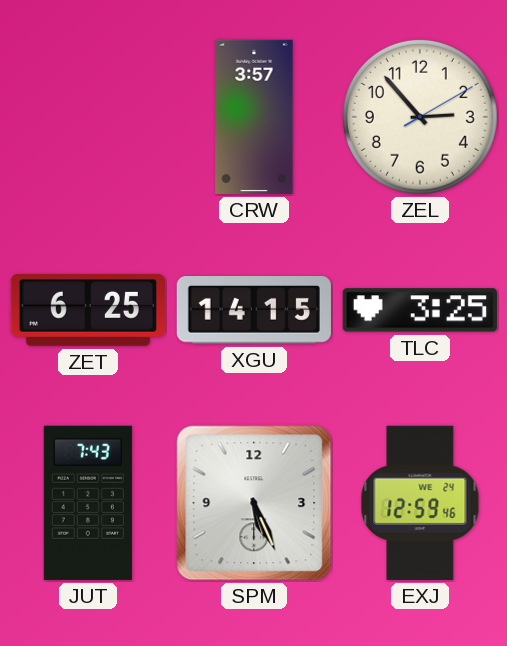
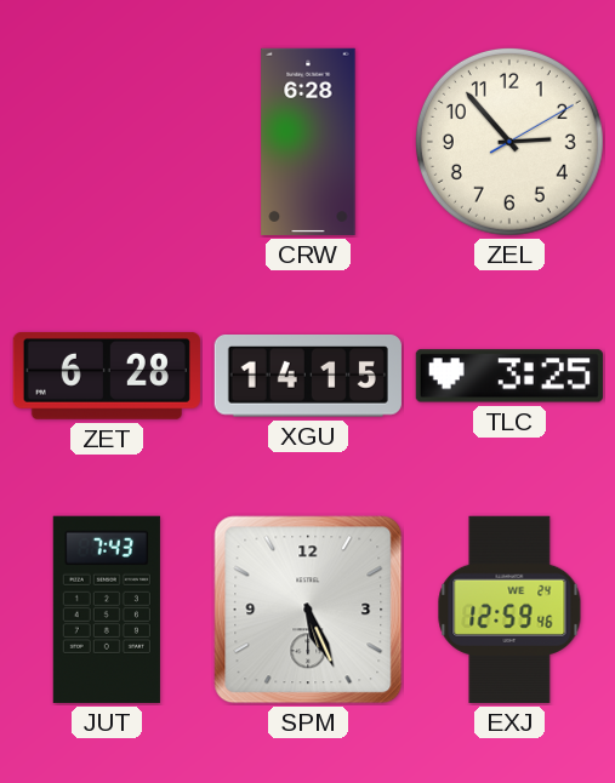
CRW: 3:57 -> 6:28 (308, 142)
ZET: 6:25 -> 6:28 (107, 376)
